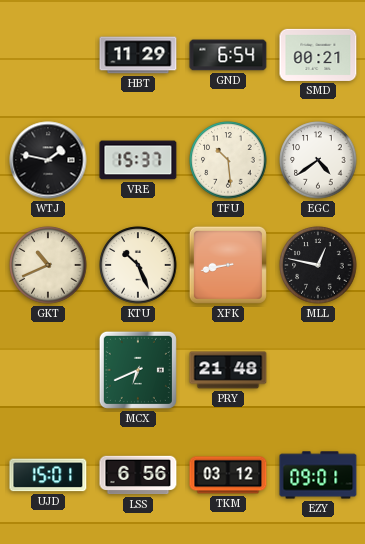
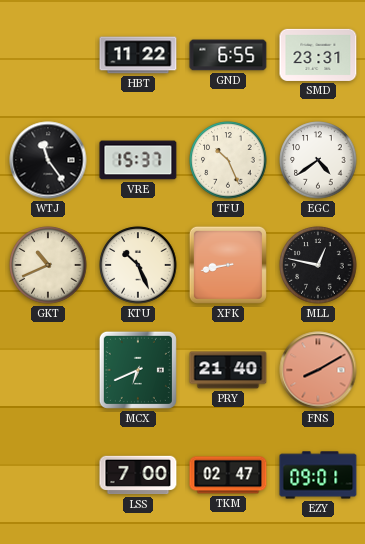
HBT: 11:29 -> 11:22 (138, 55)
GND: 6:54 -> 6:55 (228, 55)
SMD: 00:21 -> 23:31 (318, 55)
WTJ: 1:47 -> 11:24 (48, 160)
TFU: 10:29 -> 10:26 (228, 160)
PRY: 21:48 -> 21:40 (228, 370)
FNS: none -> 8:10 (318, 370)
UJD: 15:01 -> none (48, 475)
LSS: 6:56 -> 7:00 (138, 475)
TKM: 03:12 -> 02:47 (228, 475)
